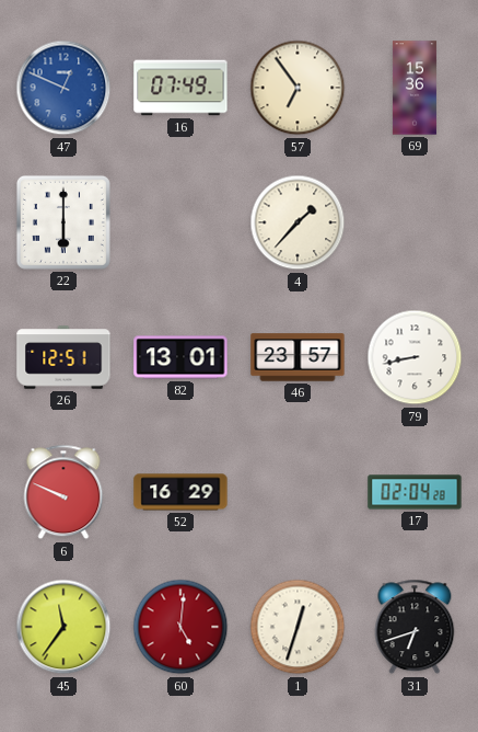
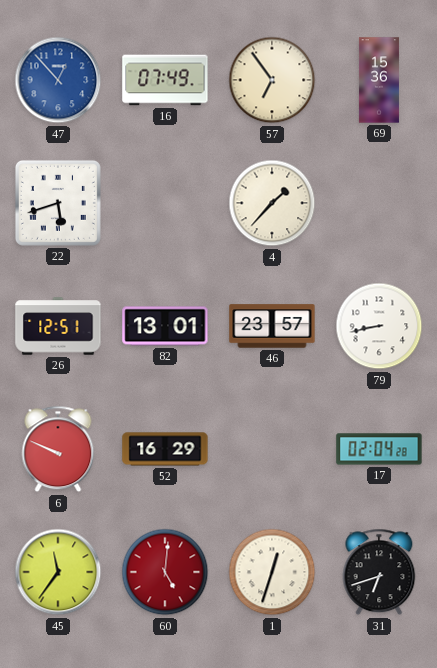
47: 12:49 -> 12:53 (58, 80)
22: 6:00 -> 5:42 (58, 203)
